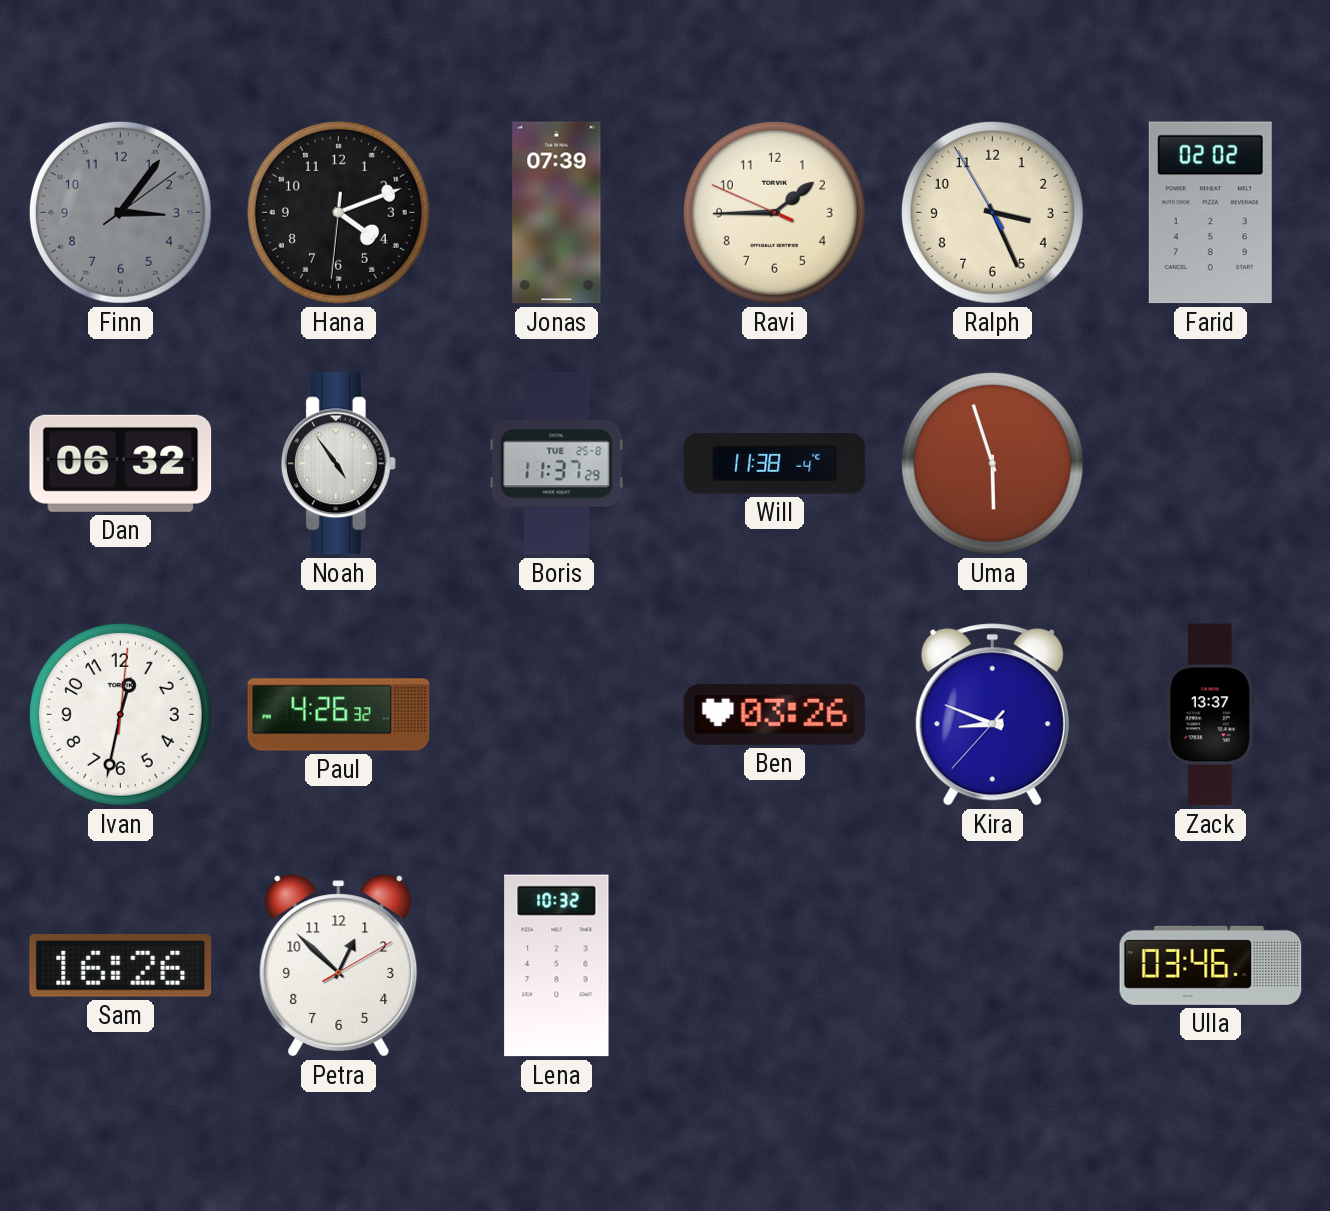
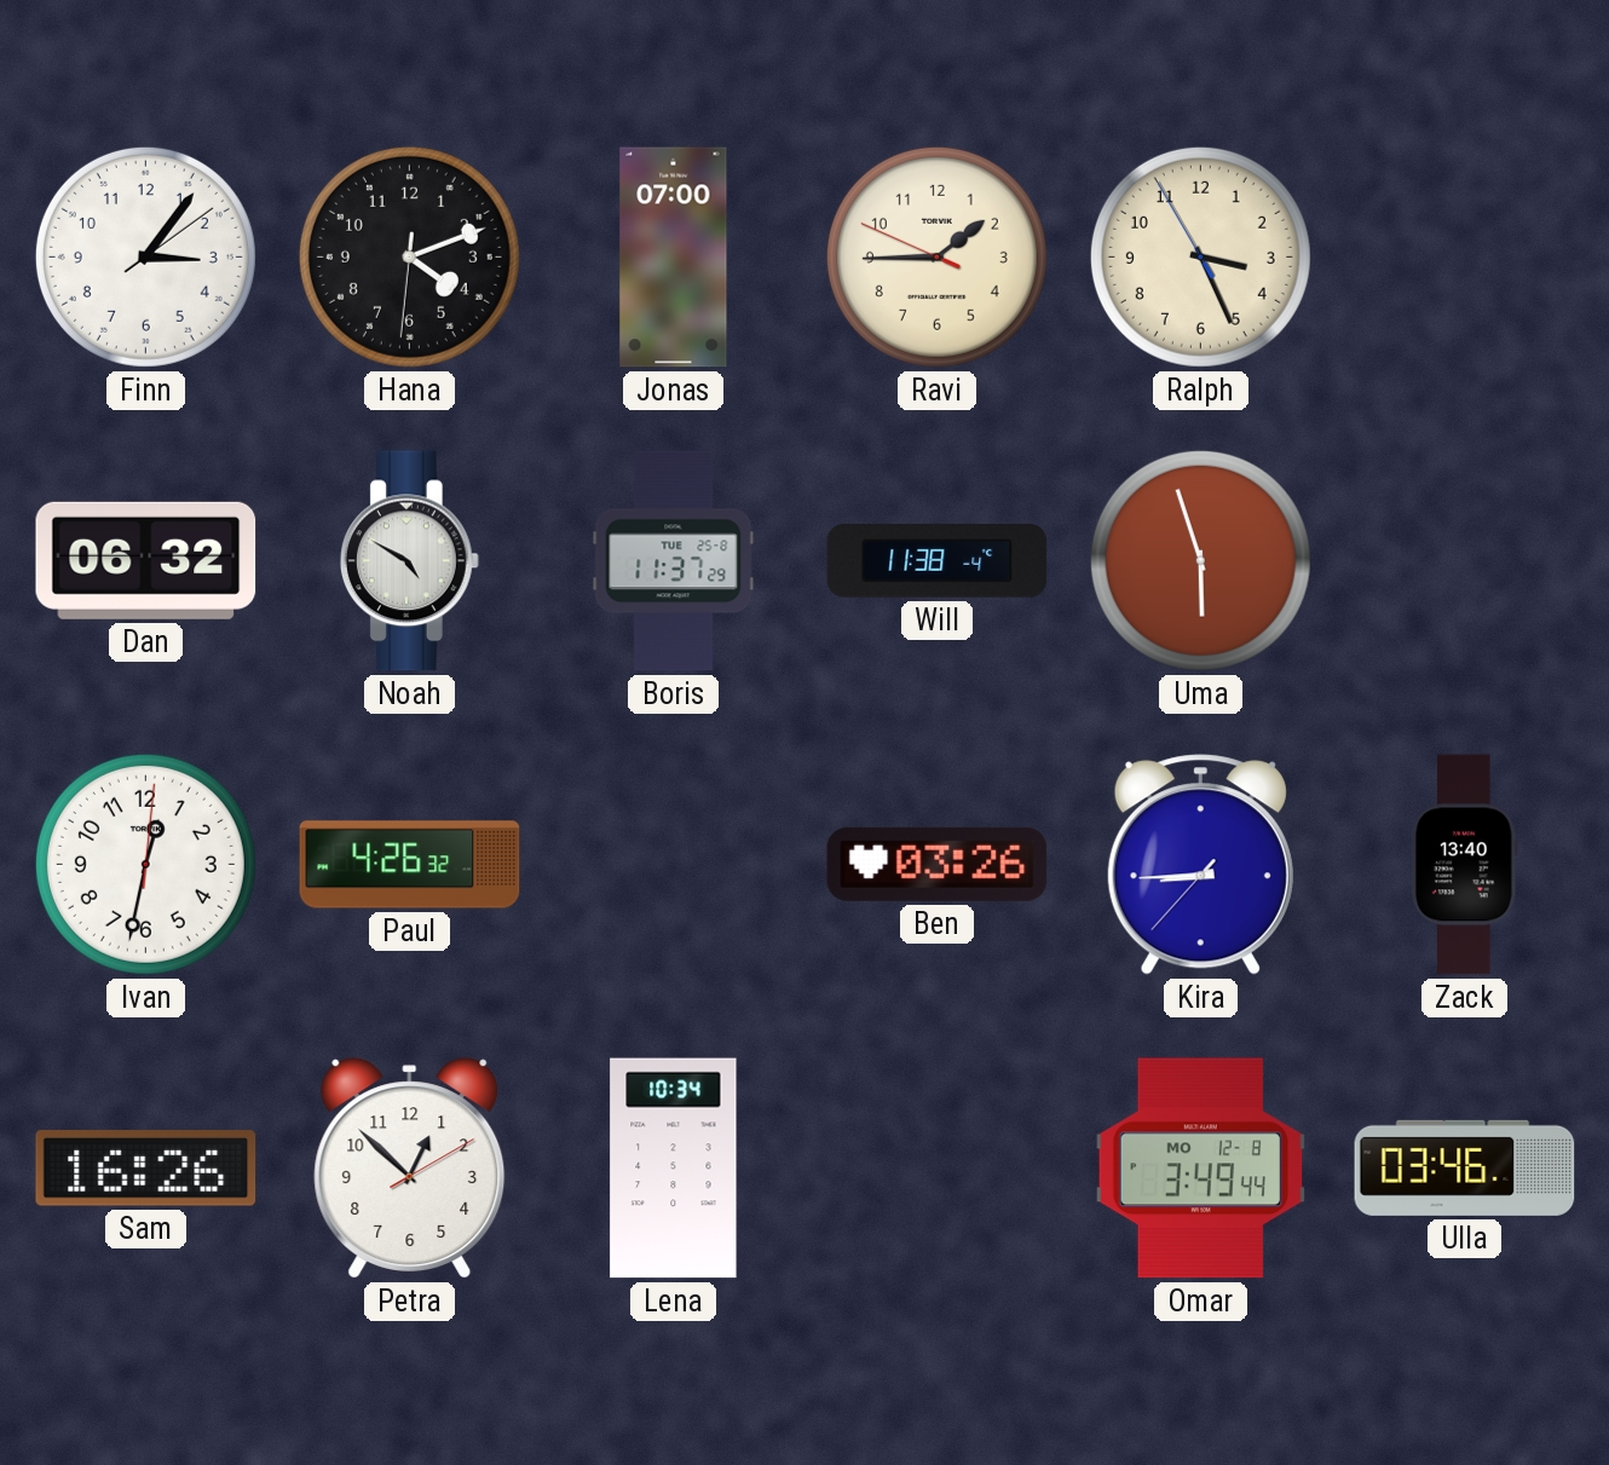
Finn dial: grey -> white (145, 256)
Jonas: 07:39 -> 07:00 (674, 258)
Farid: 02:02 -> none (1210, 213)
Noah: 4:54 -> 4:50 (409, 561)
Kira: 8:48 -> 8:44 (1200, 865)
Zack: 13:37 -> 13:40 (1464, 865)
Lena: 10:32 -> 10:34 (674, 1169)
Omar: none -> 3:49 (1200, 1169)
